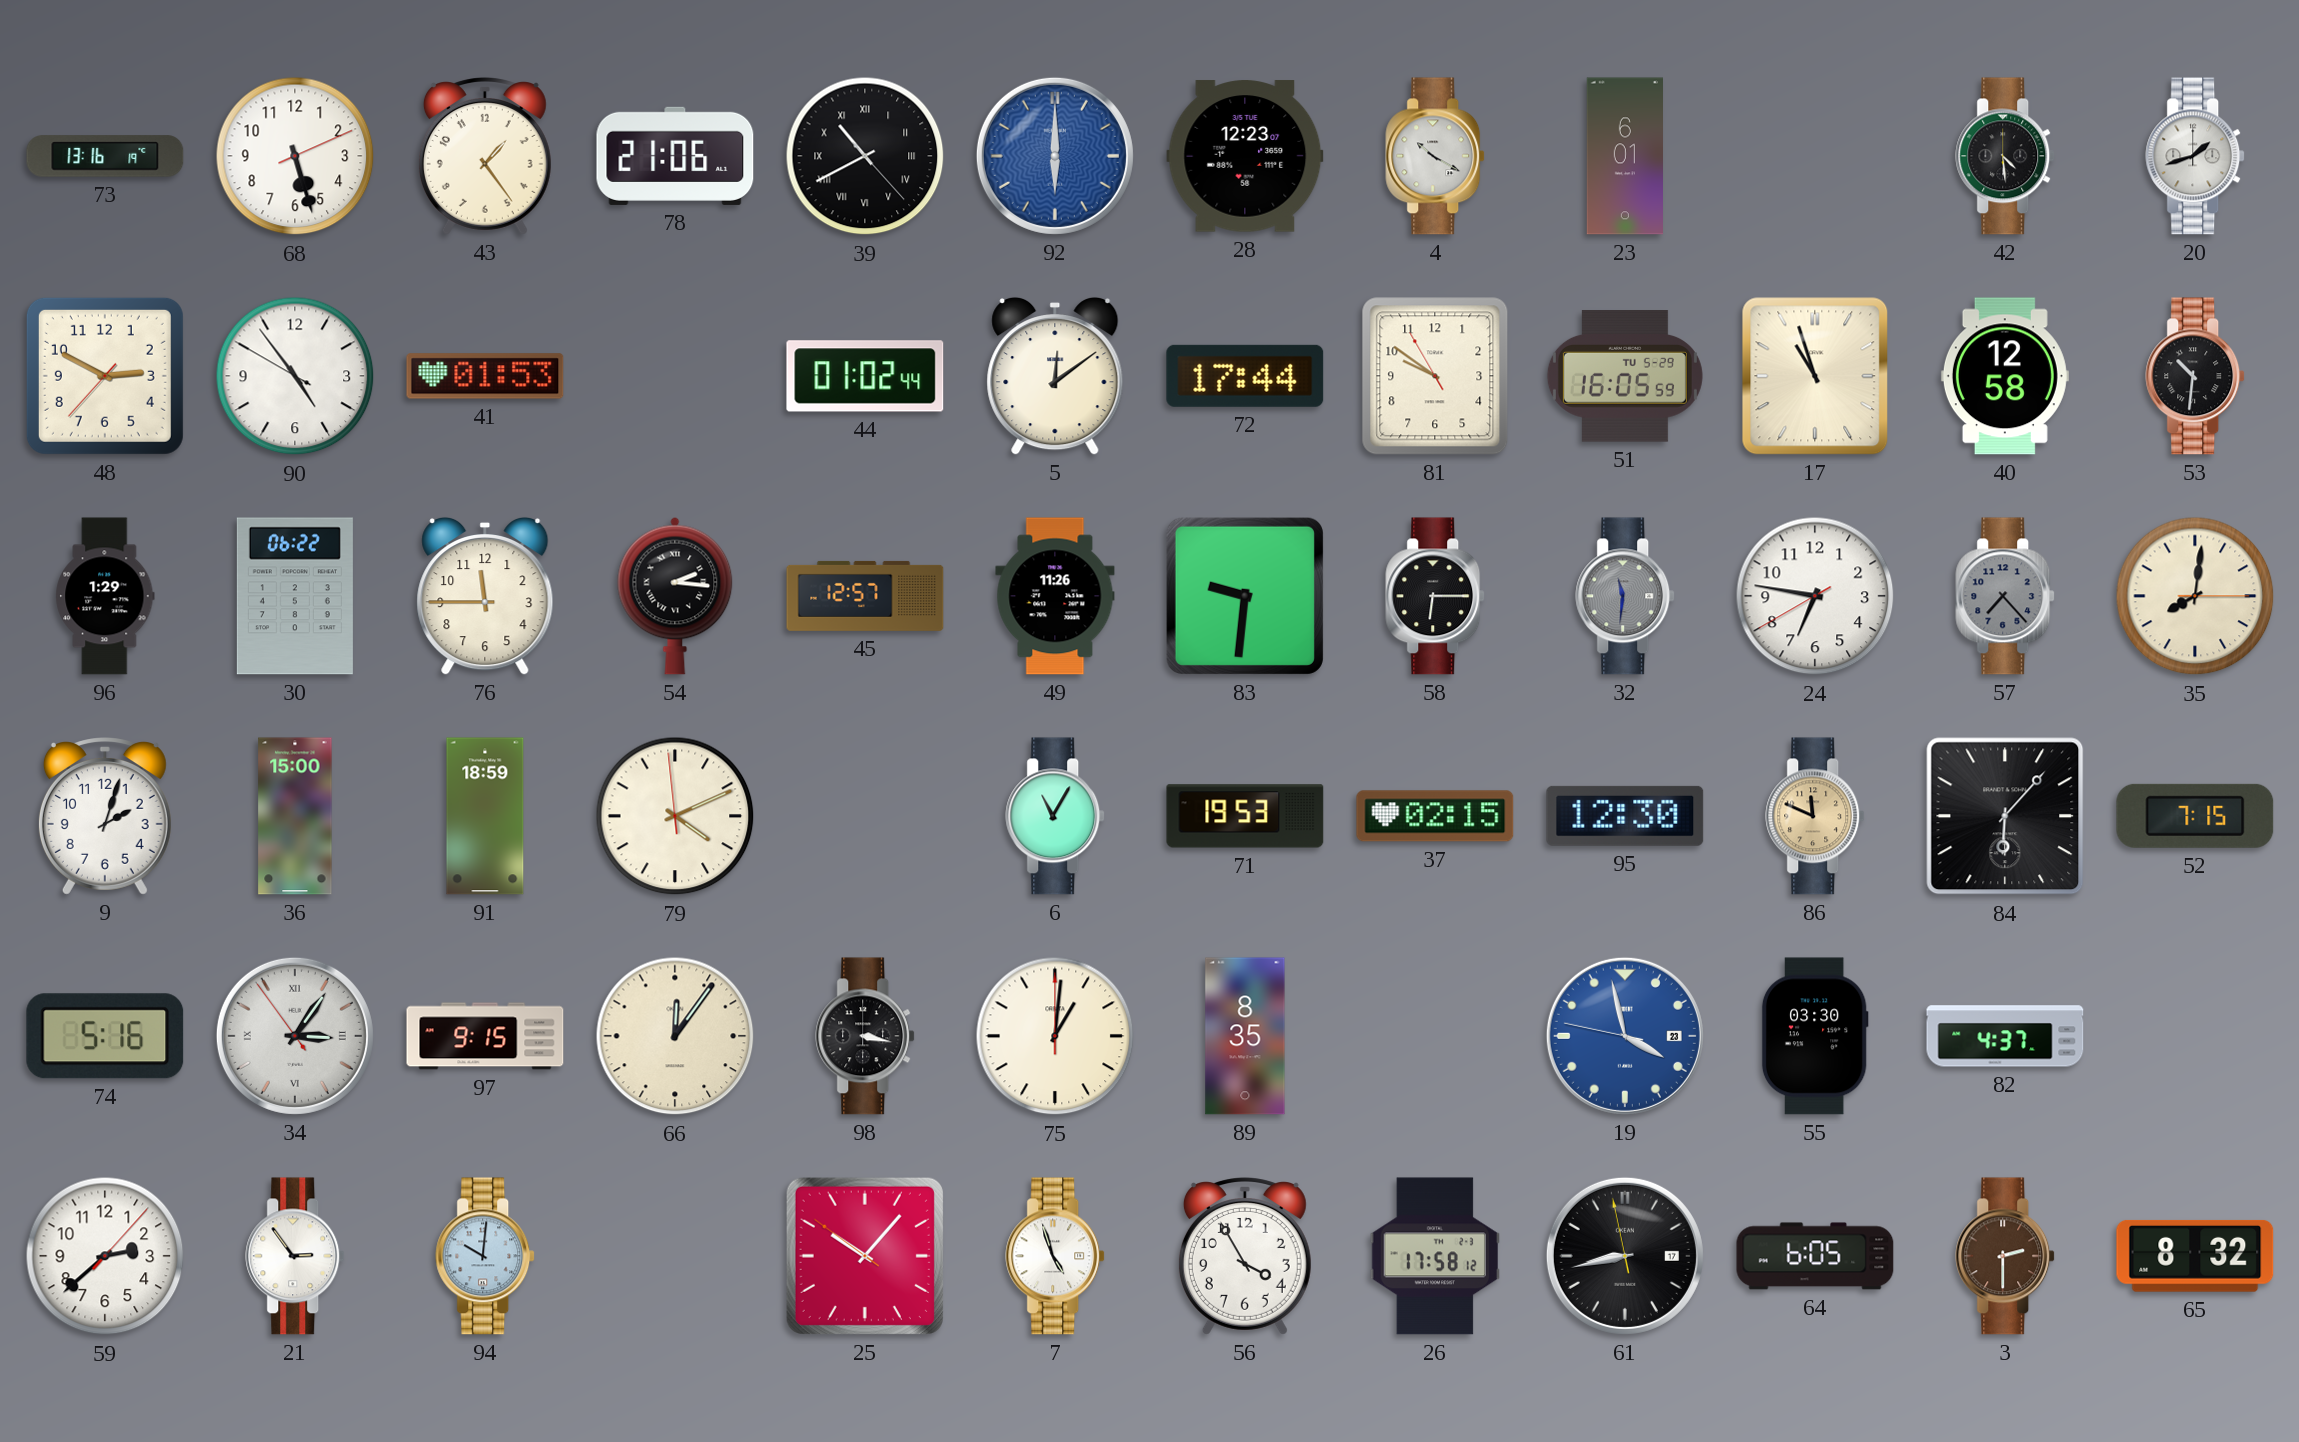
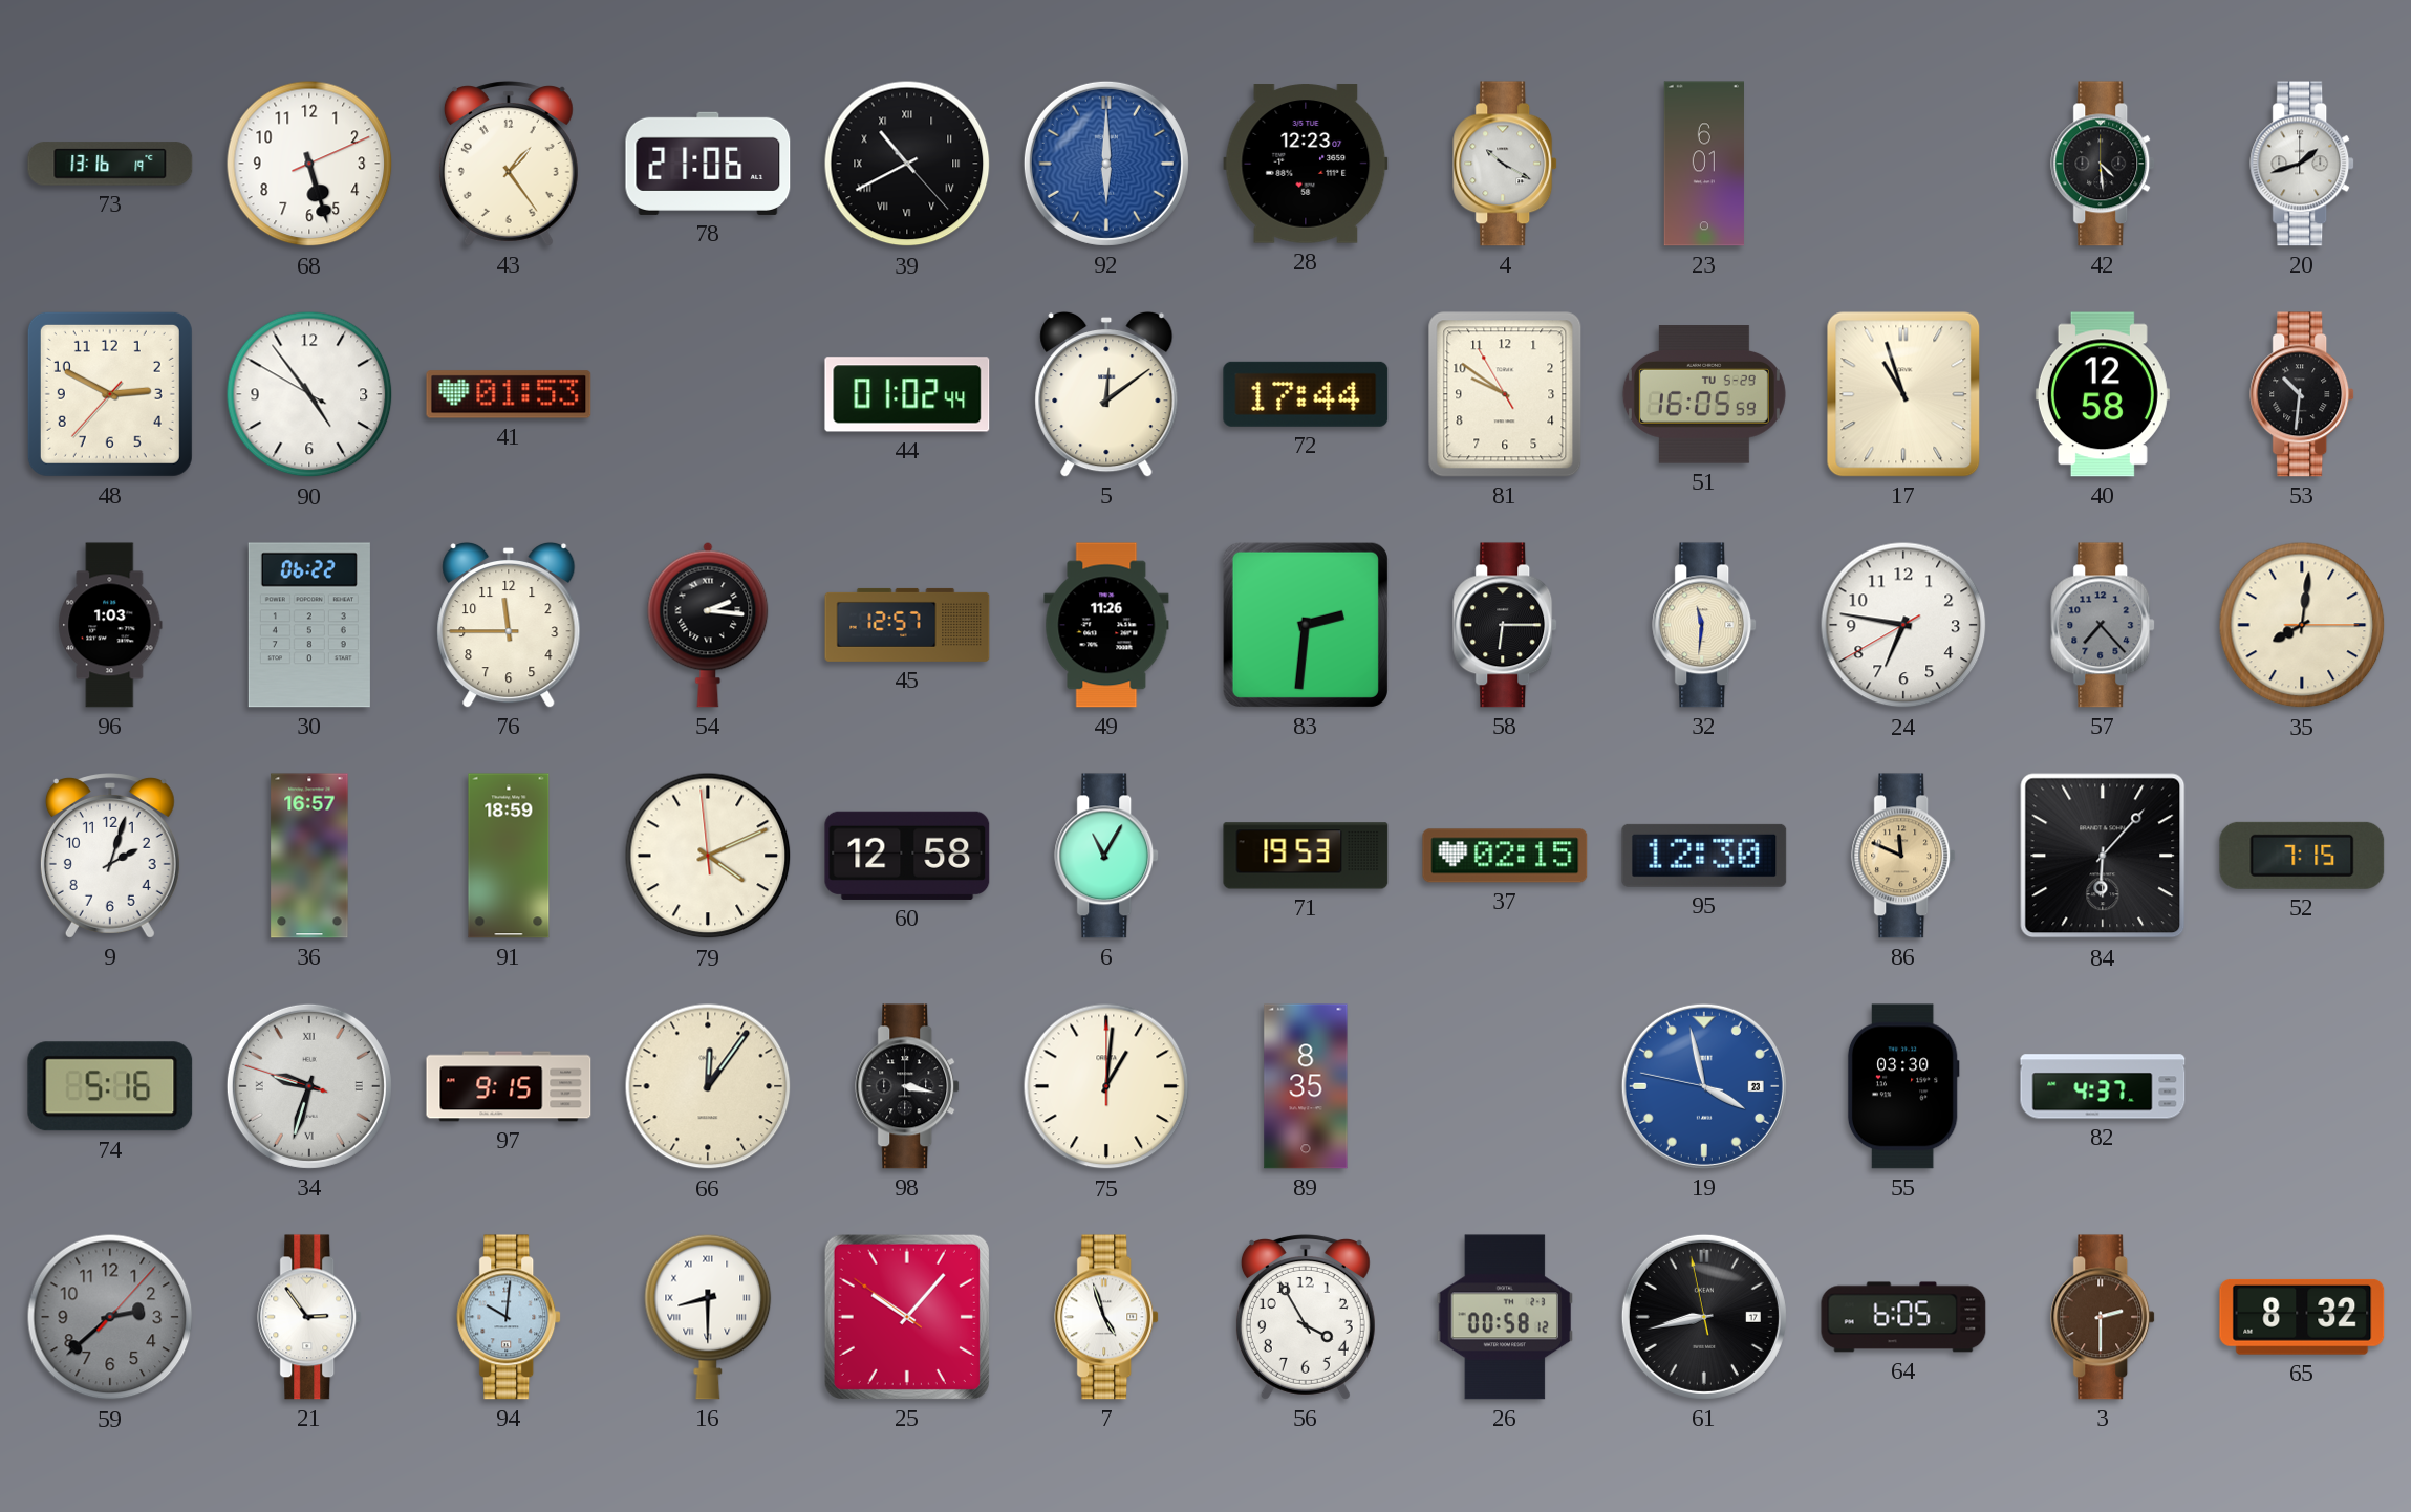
96: 1:29 -> 1:03 (110, 625)
83: 9:31 -> 2:31 (1306, 625)
32 dial: grey -> cream (1705, 625)
36: 15:00 -> 16:57 (309, 856)
60: none -> 12:58 (907, 856)
34: 3:05 -> 9:32 (309, 1086)
59 dial: white -> grey (110, 1317)
16: none -> 8:30 (708, 1317)
26: 17:58 -> 00:58 (1504, 1317)
